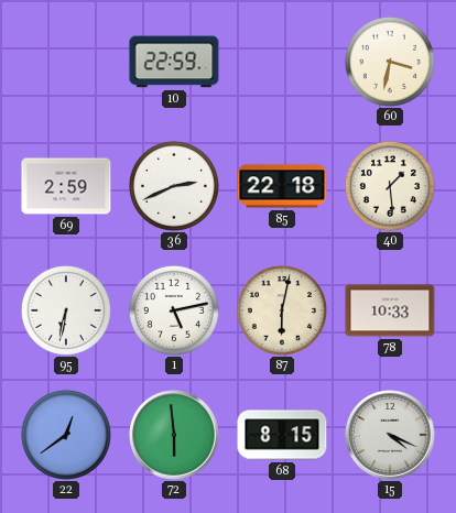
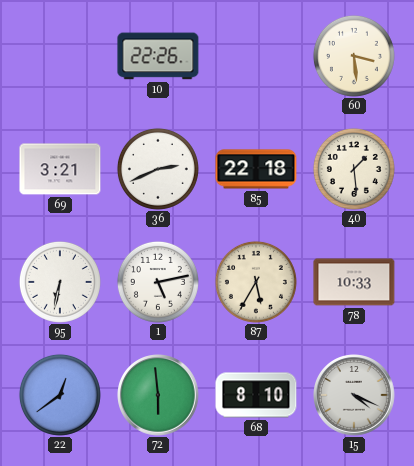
10: 22:59 -> 22:26 (158, 56)
60: 3:32 -> 3:29 (354, 56)
69: 2:59 -> 3:21 (60, 169)
87: 6:02 -> 5:35 (256, 282)
68: 8:15 -> 8:10 (256, 395)
